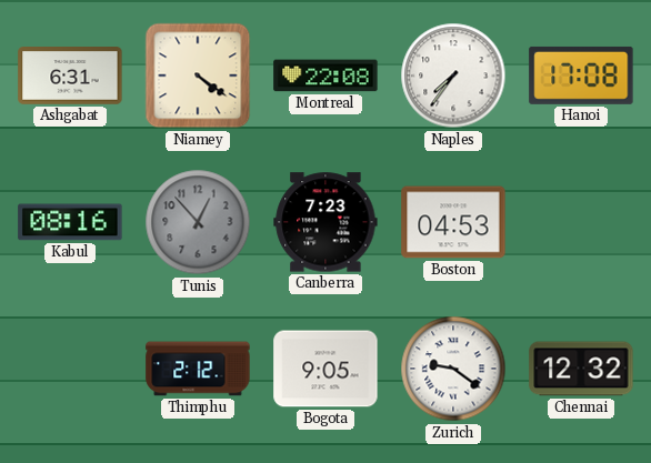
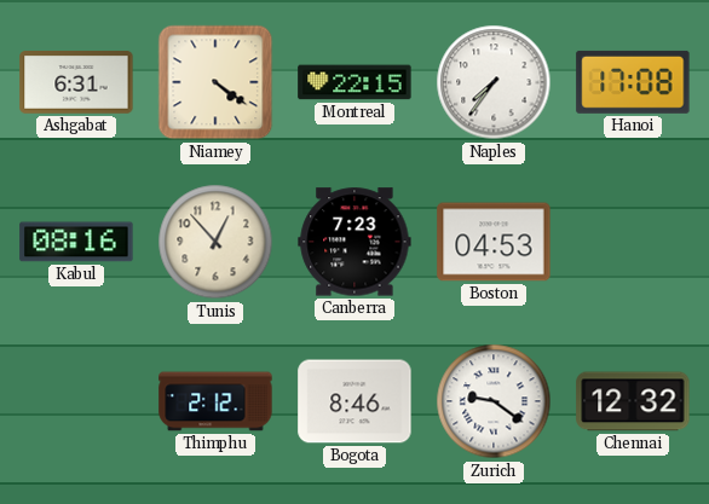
Montreal: 22:08 -> 22:15 (354, 82)
Tunis dial: grey -> cream (215, 242)
Bogota: 9:05 -> 8:46 (354, 401)
